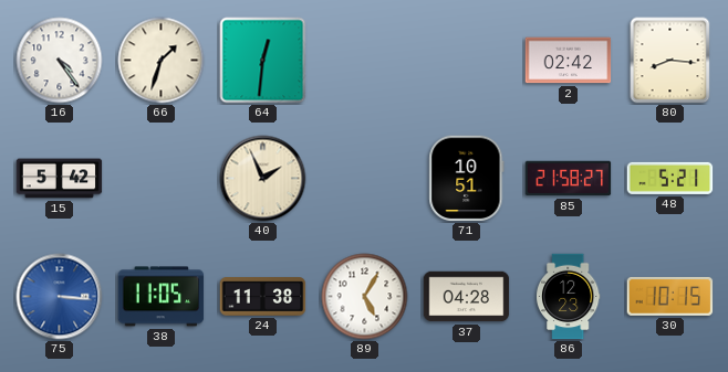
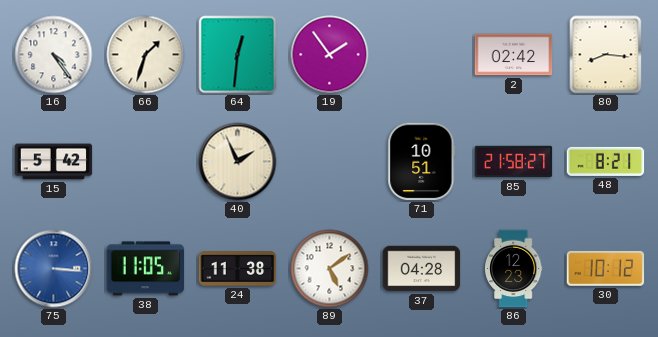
19: none -> 1:54 (330, 55)
48: 5:21 -> 8:21 (606, 161)
89: 5:05 -> 5:09 (330, 269)
30: 10:15 -> 10:12 (606, 268)
